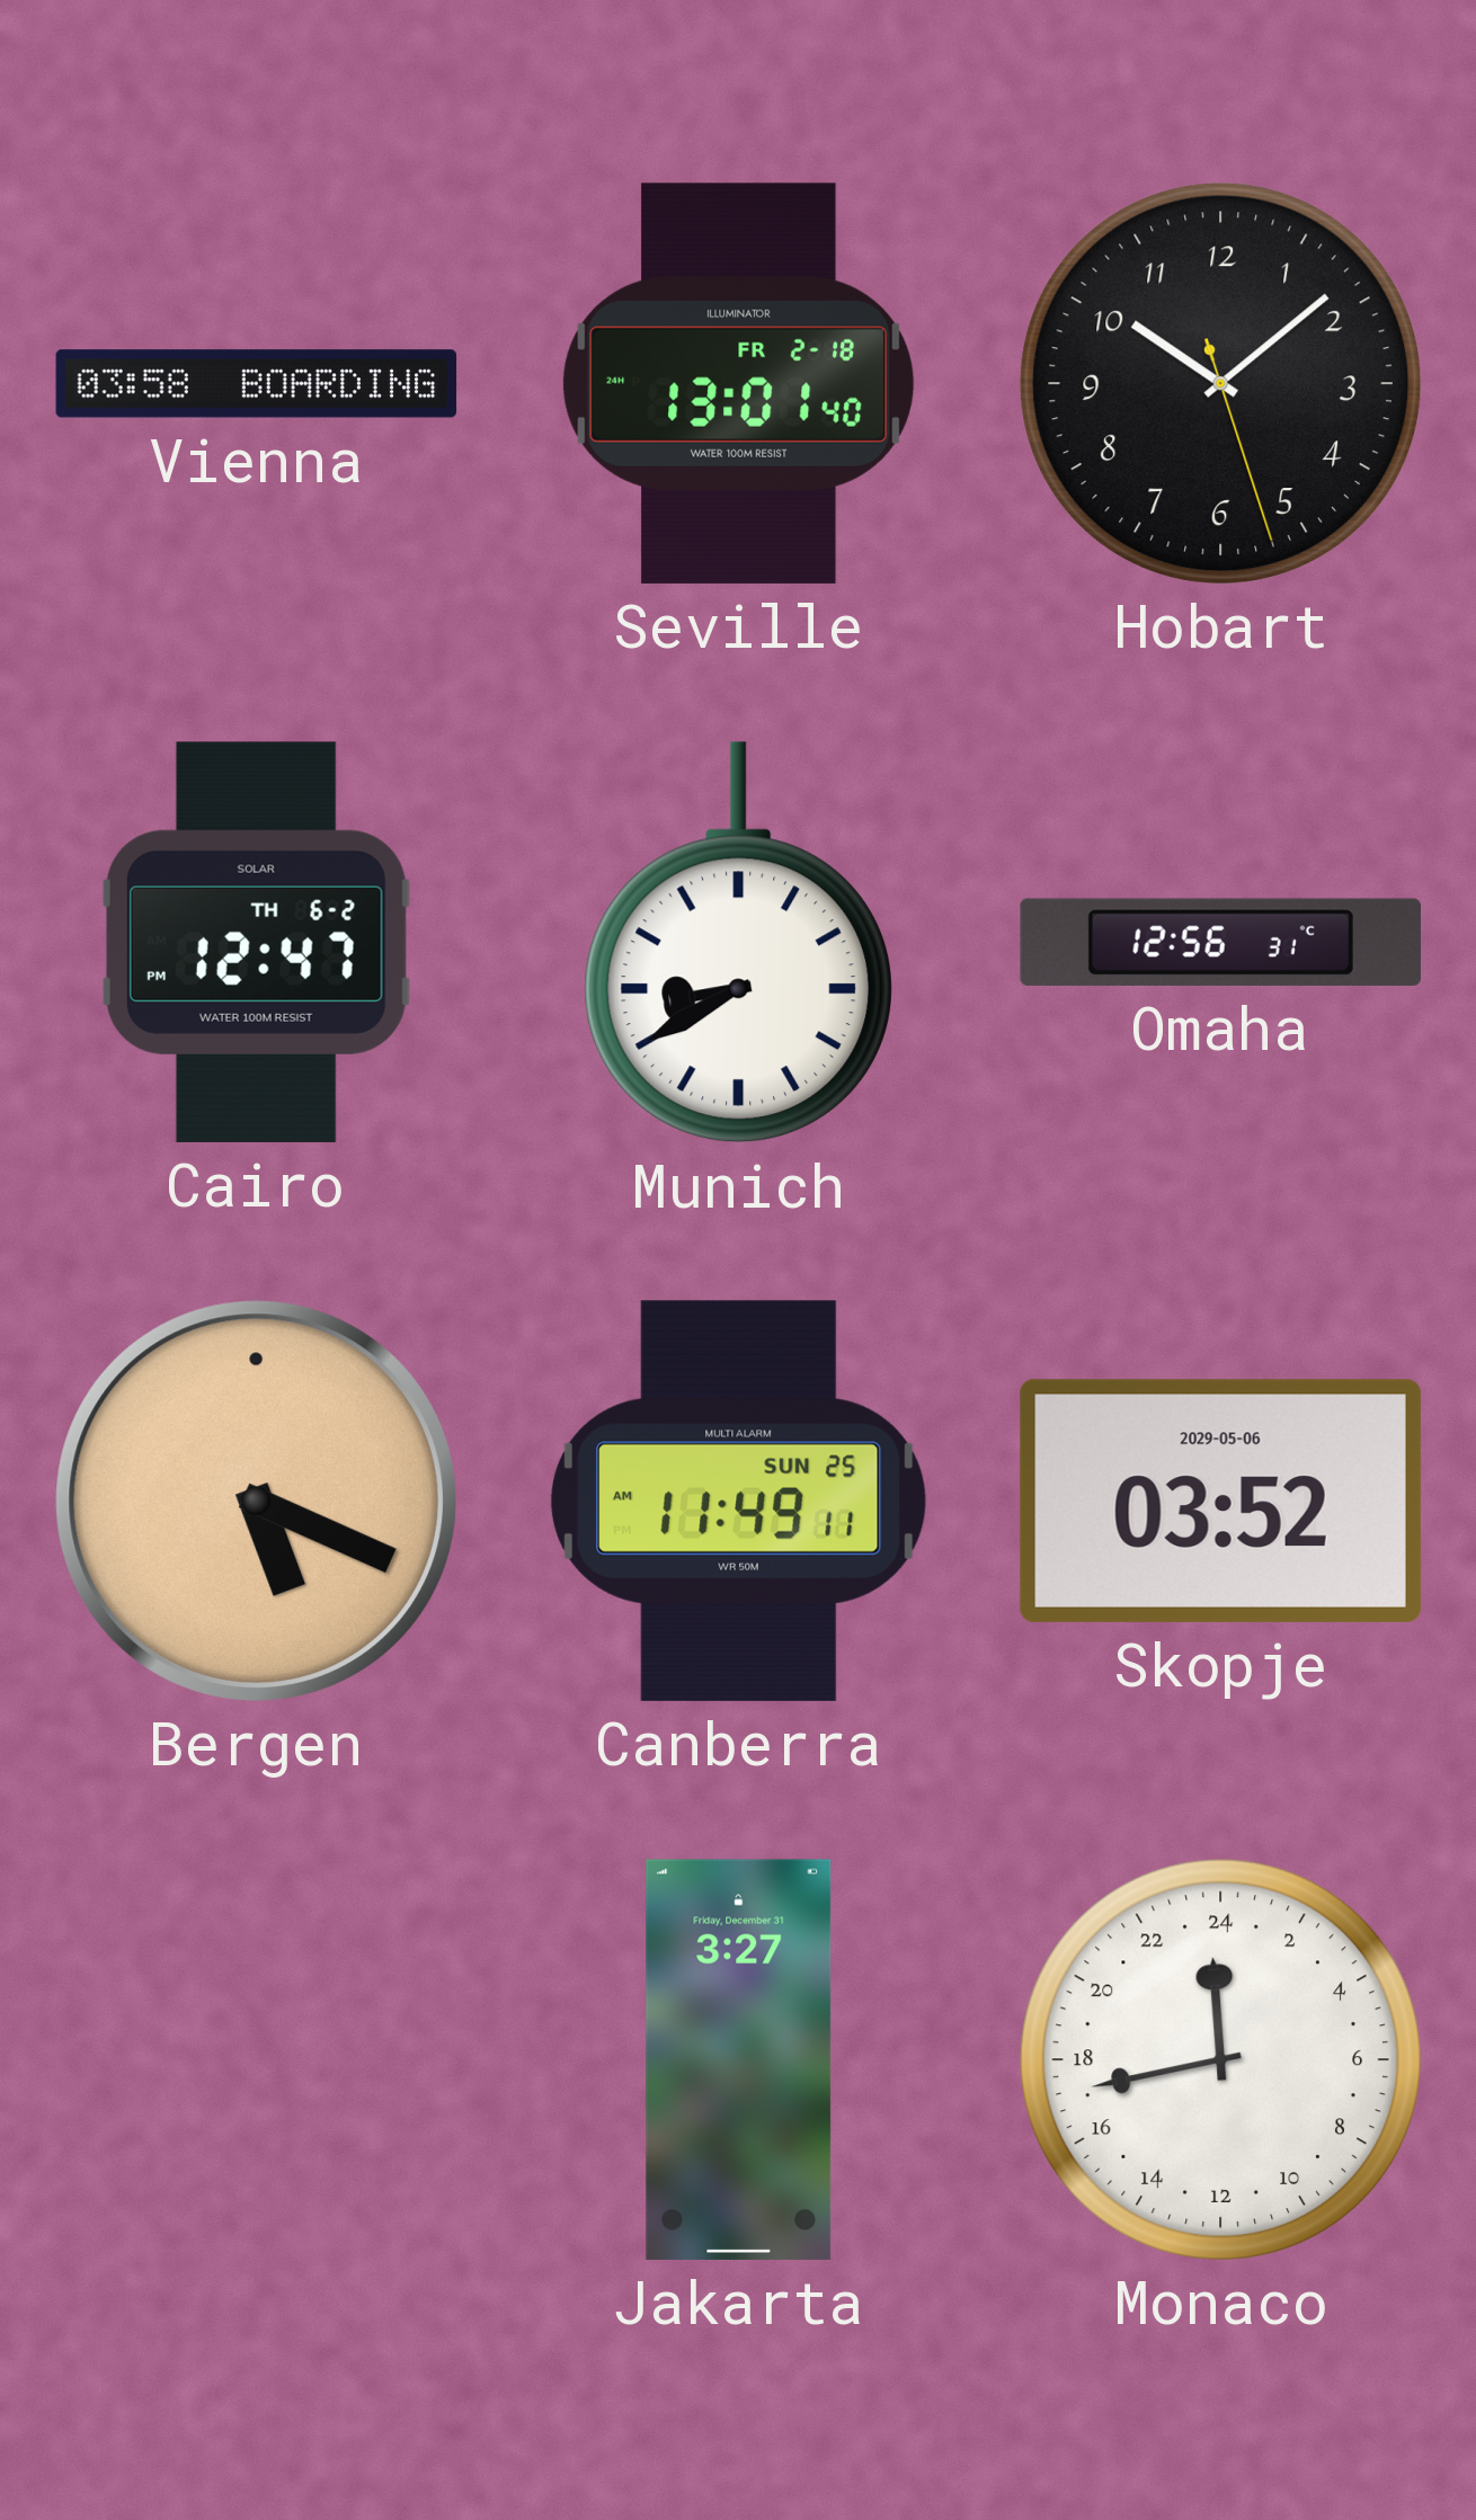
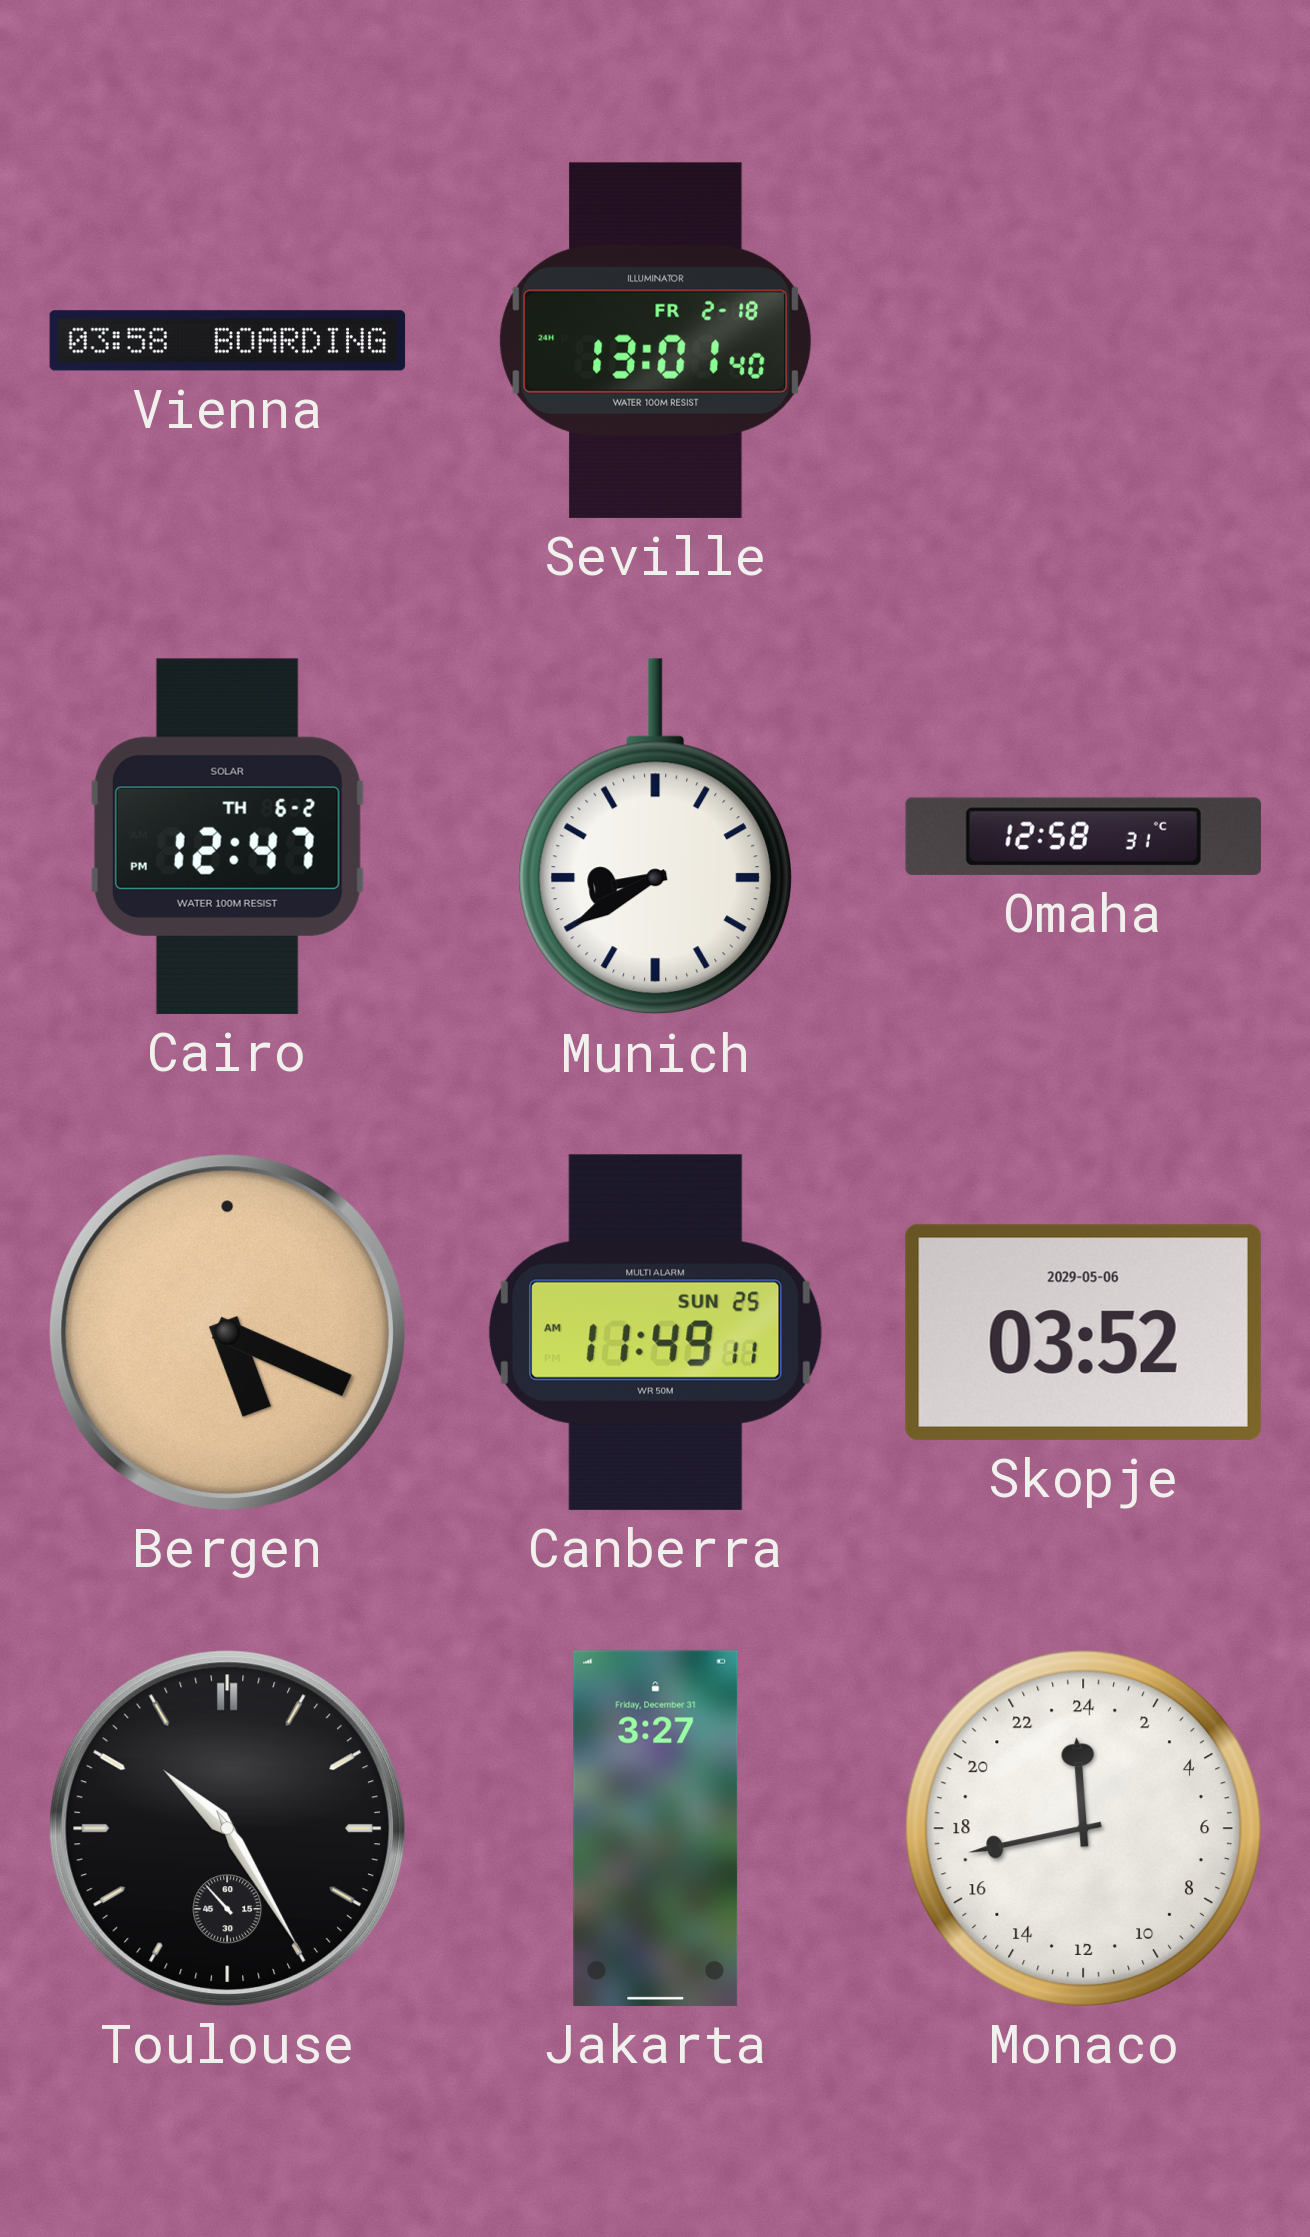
Hobart: 10:08 -> none (1220, 383)
Omaha: 12:56 -> 12:58 (1083, 836)
Toulouse: none -> 10:24 (227, 1828)
